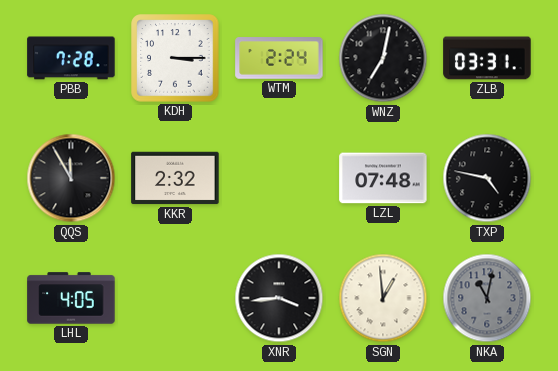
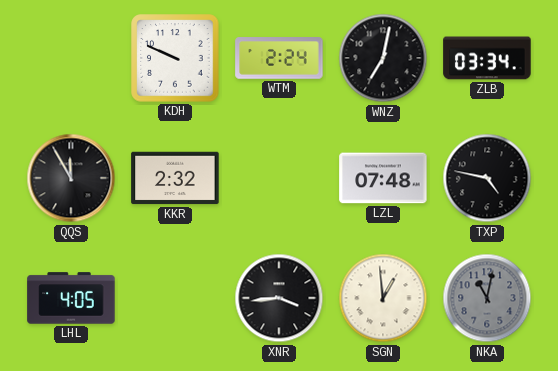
PBB: 7:28 -> none (71, 58)
KDH: 3:15 -> 9:49 (175, 58)
ZLB: 03:31 -> 03:34 (487, 58)
